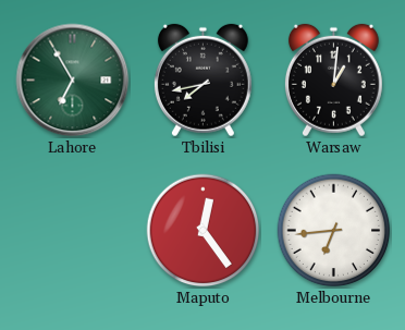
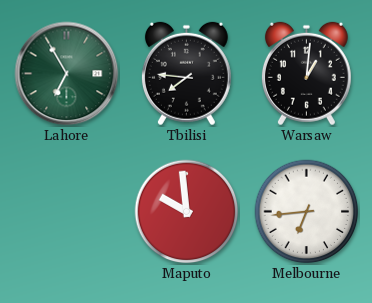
Tbilisi: 7:43 -> 7:46 (186, 74)
Maputo: 12:24 -> 9:59 (187, 212)
